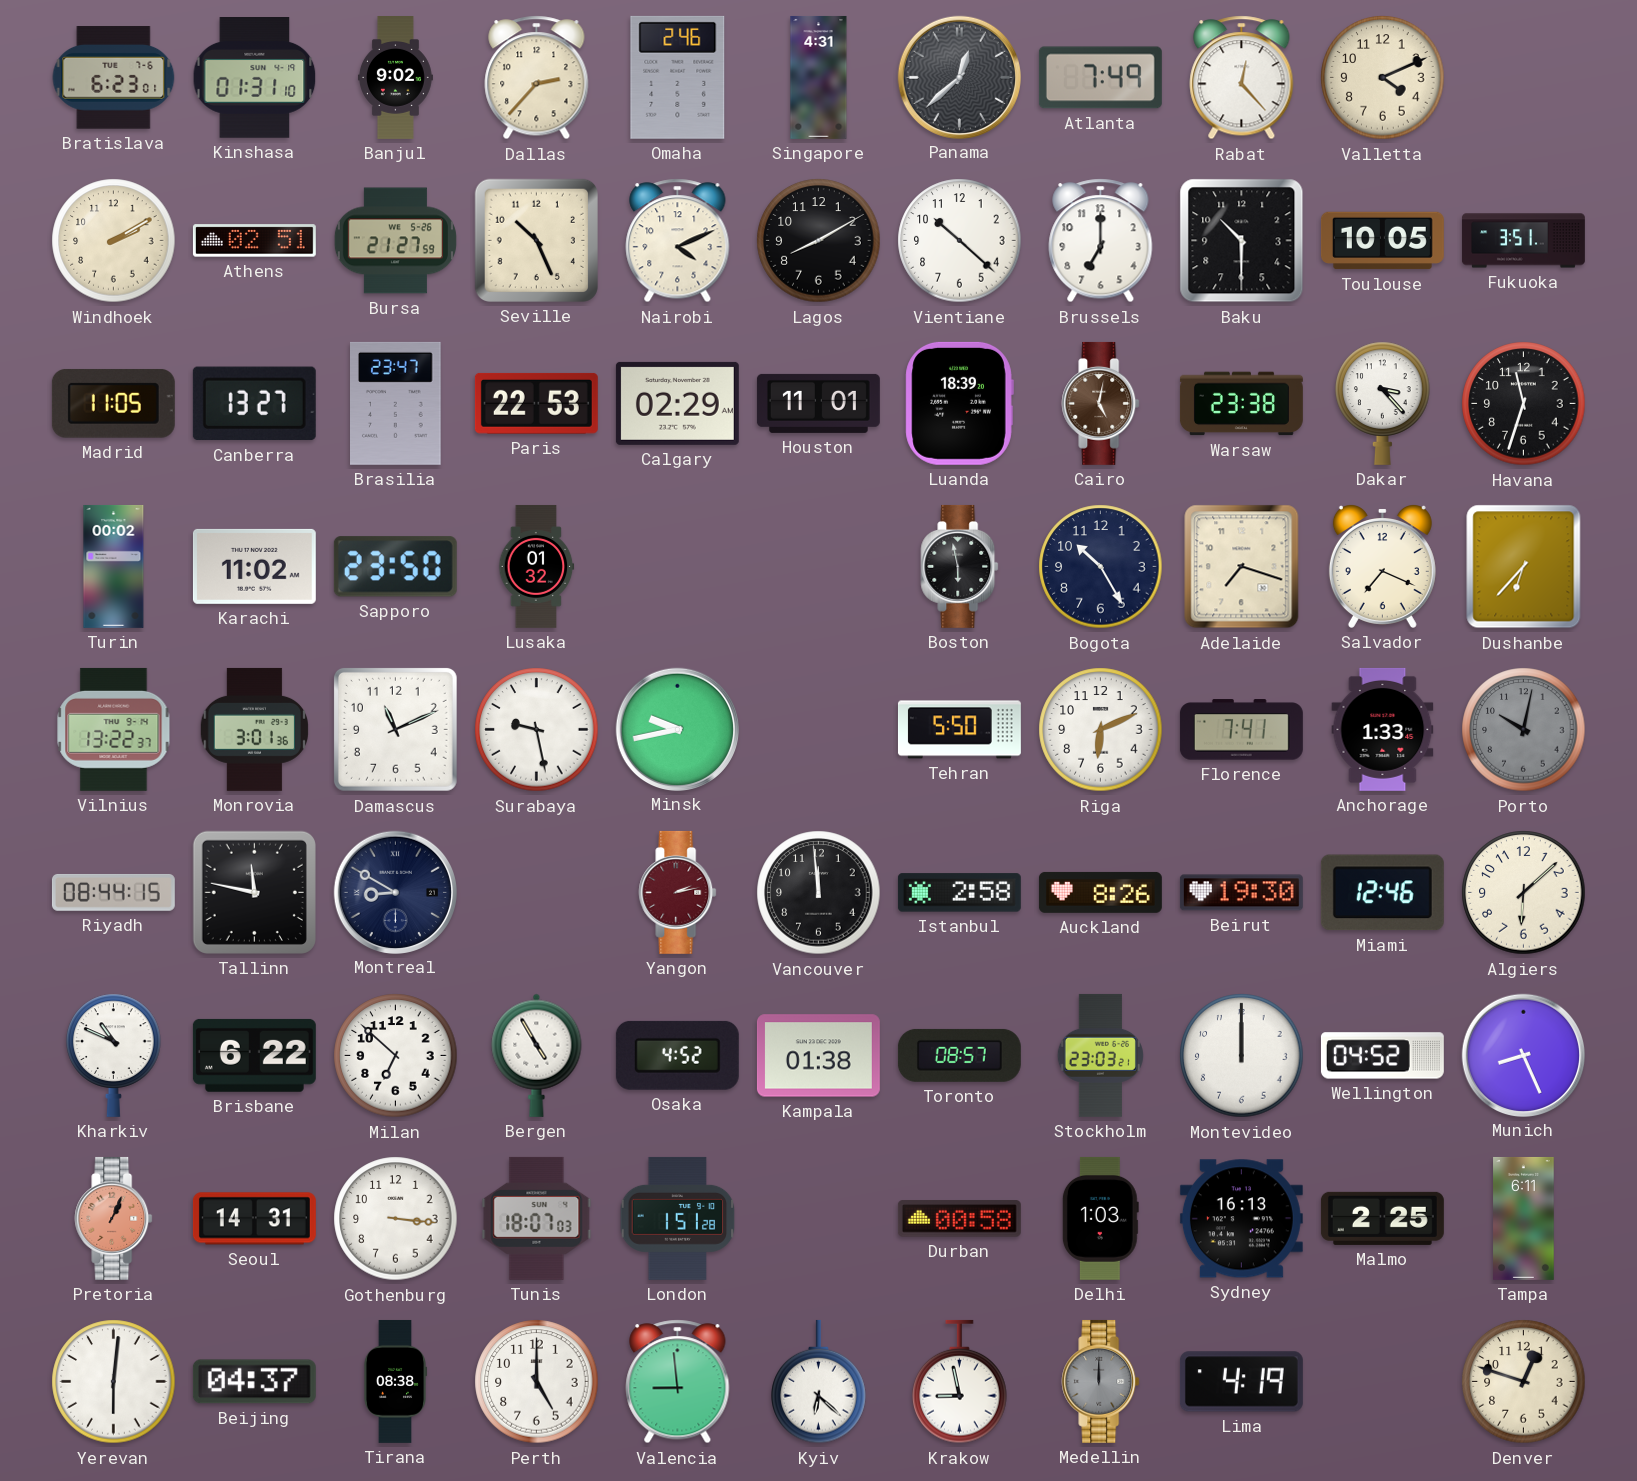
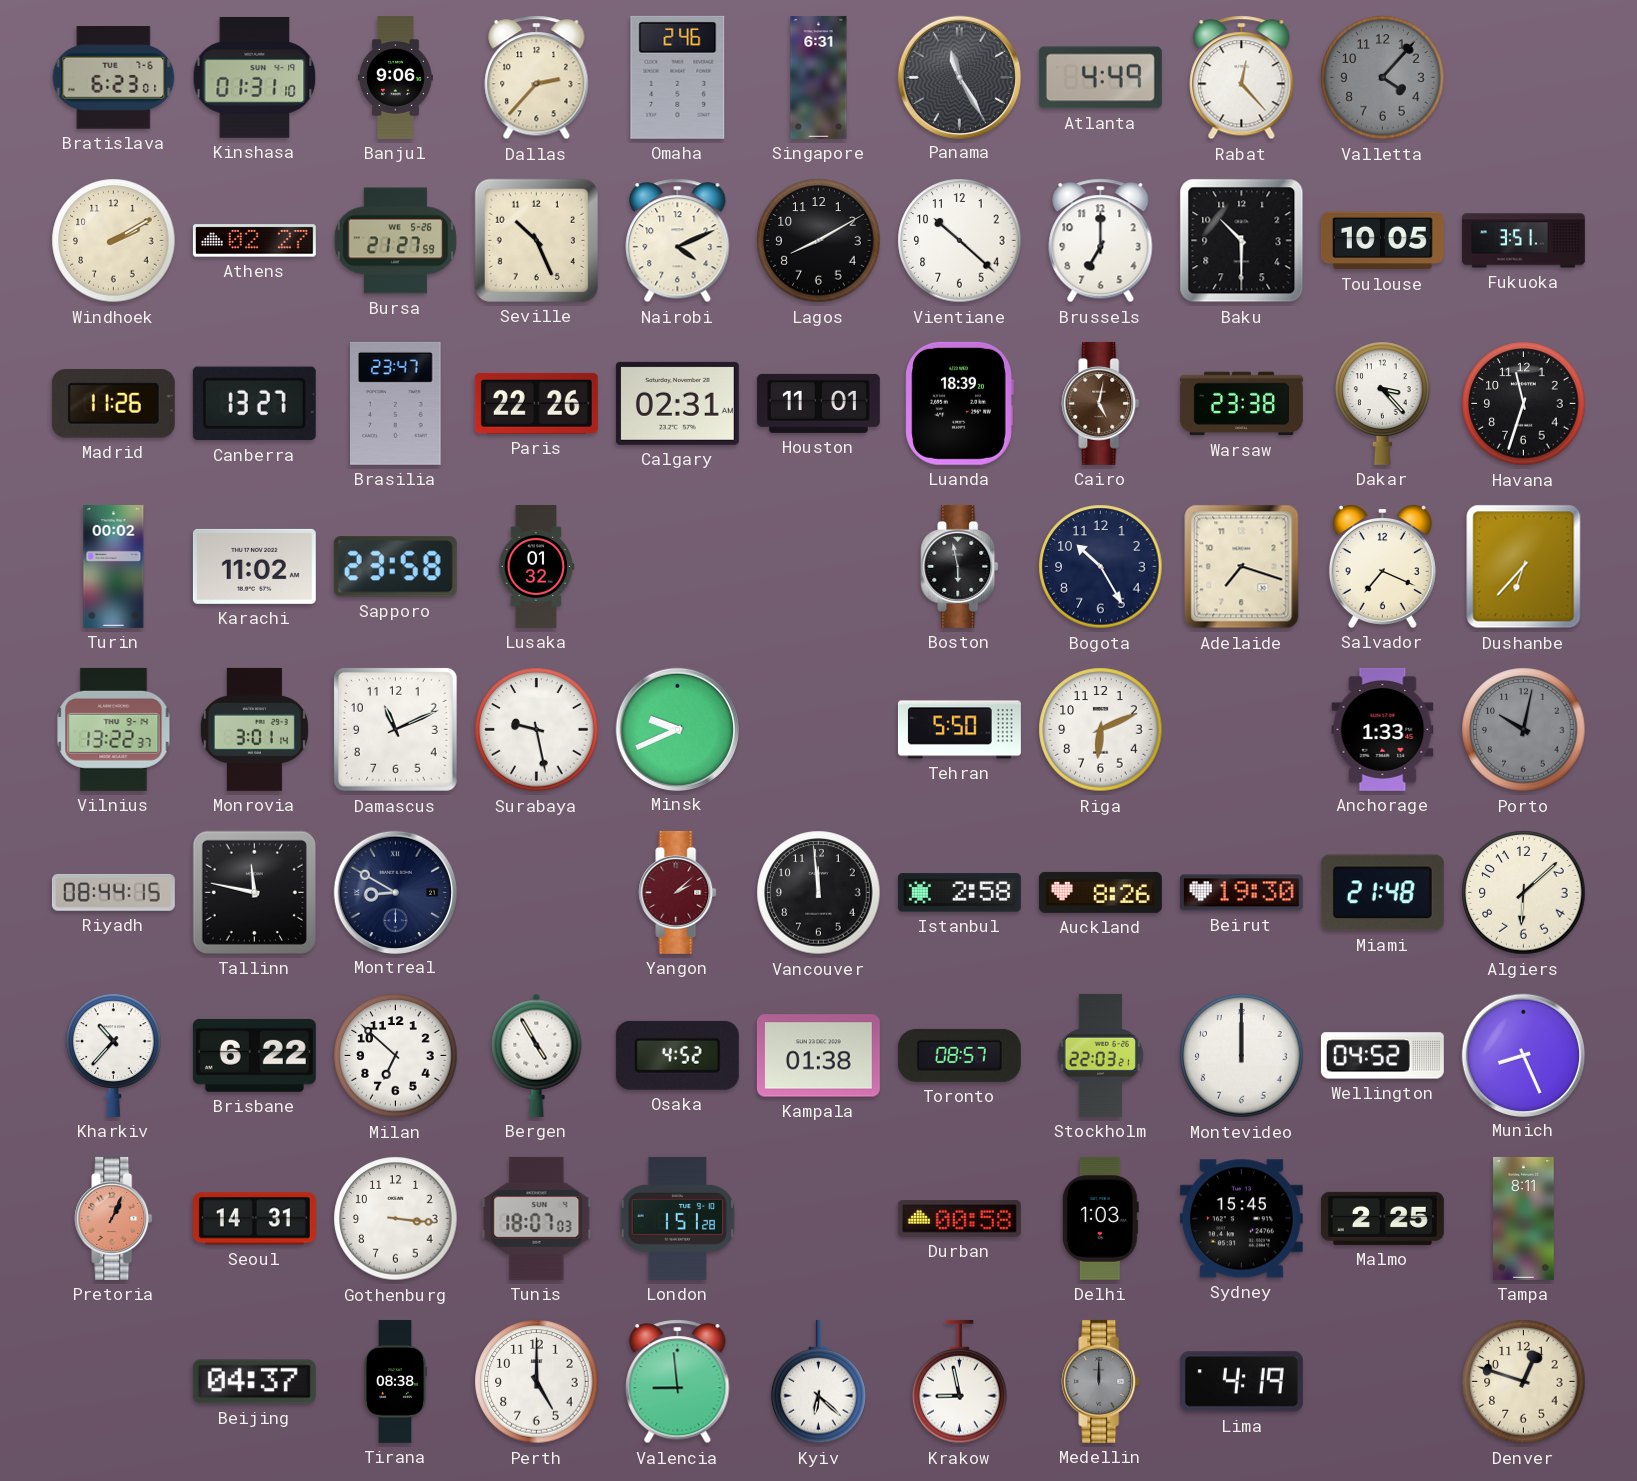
Banjul: 9:02 -> 9:06 (395, 78)
Singapore: 4:31 -> 6:31 (819, 77)
Panama: 12:38 -> 11:25 (959, 77)
Atlanta: 7:49 -> 4:49 (1100, 78)
Valletta: 4:11 -> 4:07 (1383, 78)
Valletta dial: cream -> grey (1383, 78)
Athens: 02:51 -> 02:27 (254, 241)
Madrid: 11:05 -> 11:26 (113, 403)
Paris: 22:53 -> 22:26 (536, 403)
Calgary: 02:29 -> 02:31 (677, 403)
Sapporo: 23:50 -> 23:58 (395, 567)
Monrovia: 3:01:36 -> 3:01:14 (254, 729)
Minsk: 9:43 -> 9:41 (677, 729)
Florence: 7:41 -> none (1241, 730)
Yangon: 2:13 -> 2:08 (678, 892)
Miami: 12:46 -> 21:48 (1382, 893)
Kharkiv: 10:49 -> 10:37 (114, 1055)
Stockholm: 23:03 -> 22:03 (1100, 1055)
Sydney: 16:13 -> 15:45 (1241, 1219)
Tampa: 6:11 -> 8:11 (1524, 1218)
Yerevan: 6:01 -> none (114, 1382)
